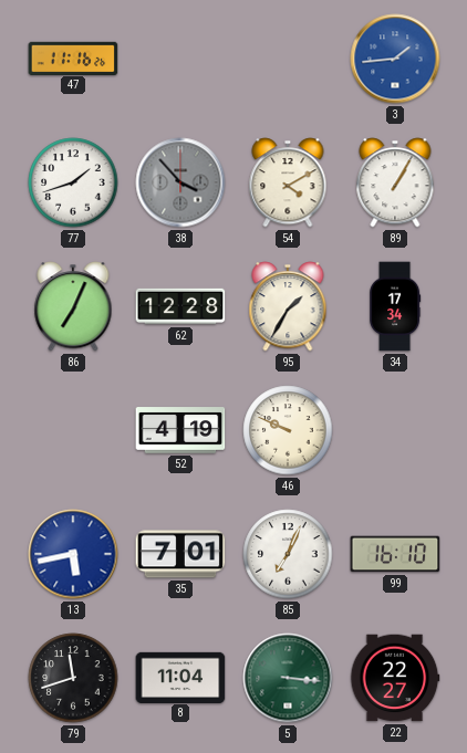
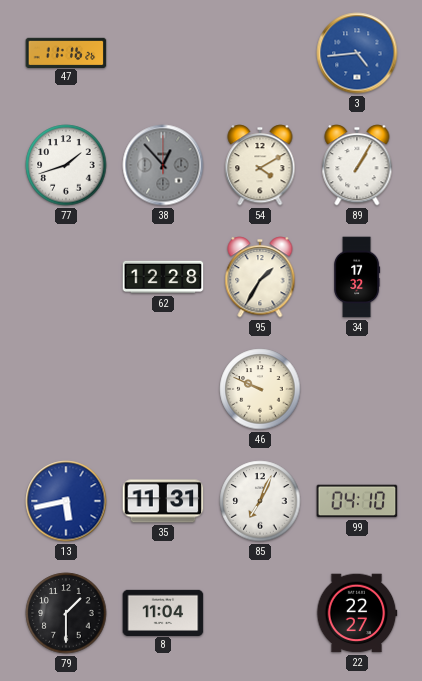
3: 1:44 -> 4:44 (357, 53)
38: 3:53 -> 12:53 (163, 165)
86: 7:04 -> none (73, 306)
34: 17:34 -> 17:32 (357, 277)
52: 4:19 -> none (180, 430)
35: 7:01 -> 11:31 (163, 501)
99: 16:10 -> 04:10 (357, 501)
79: 11:42 -> 1:30 (66, 613)
5: 3:16 -> none (288, 678)
